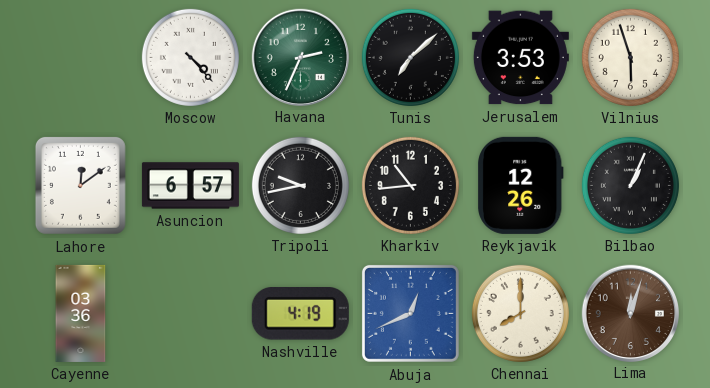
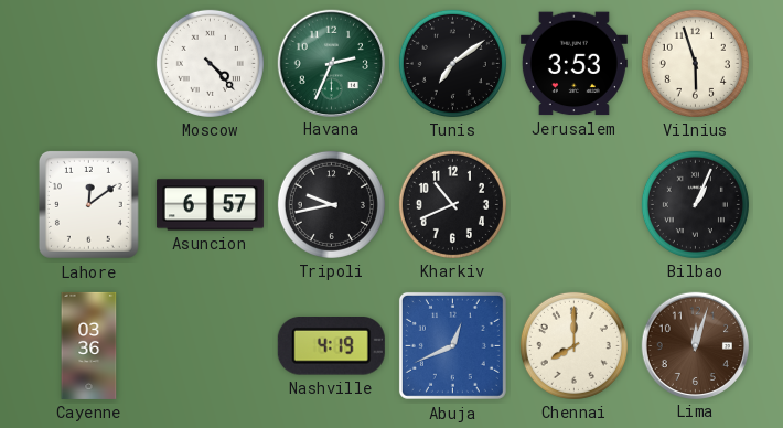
Tunis: 7:08 -> 7:09 (452, 63)
Kharkiv: 10:44 -> 10:41 (452, 204)
Reykjavik: 12:26 -> none (521, 185)
